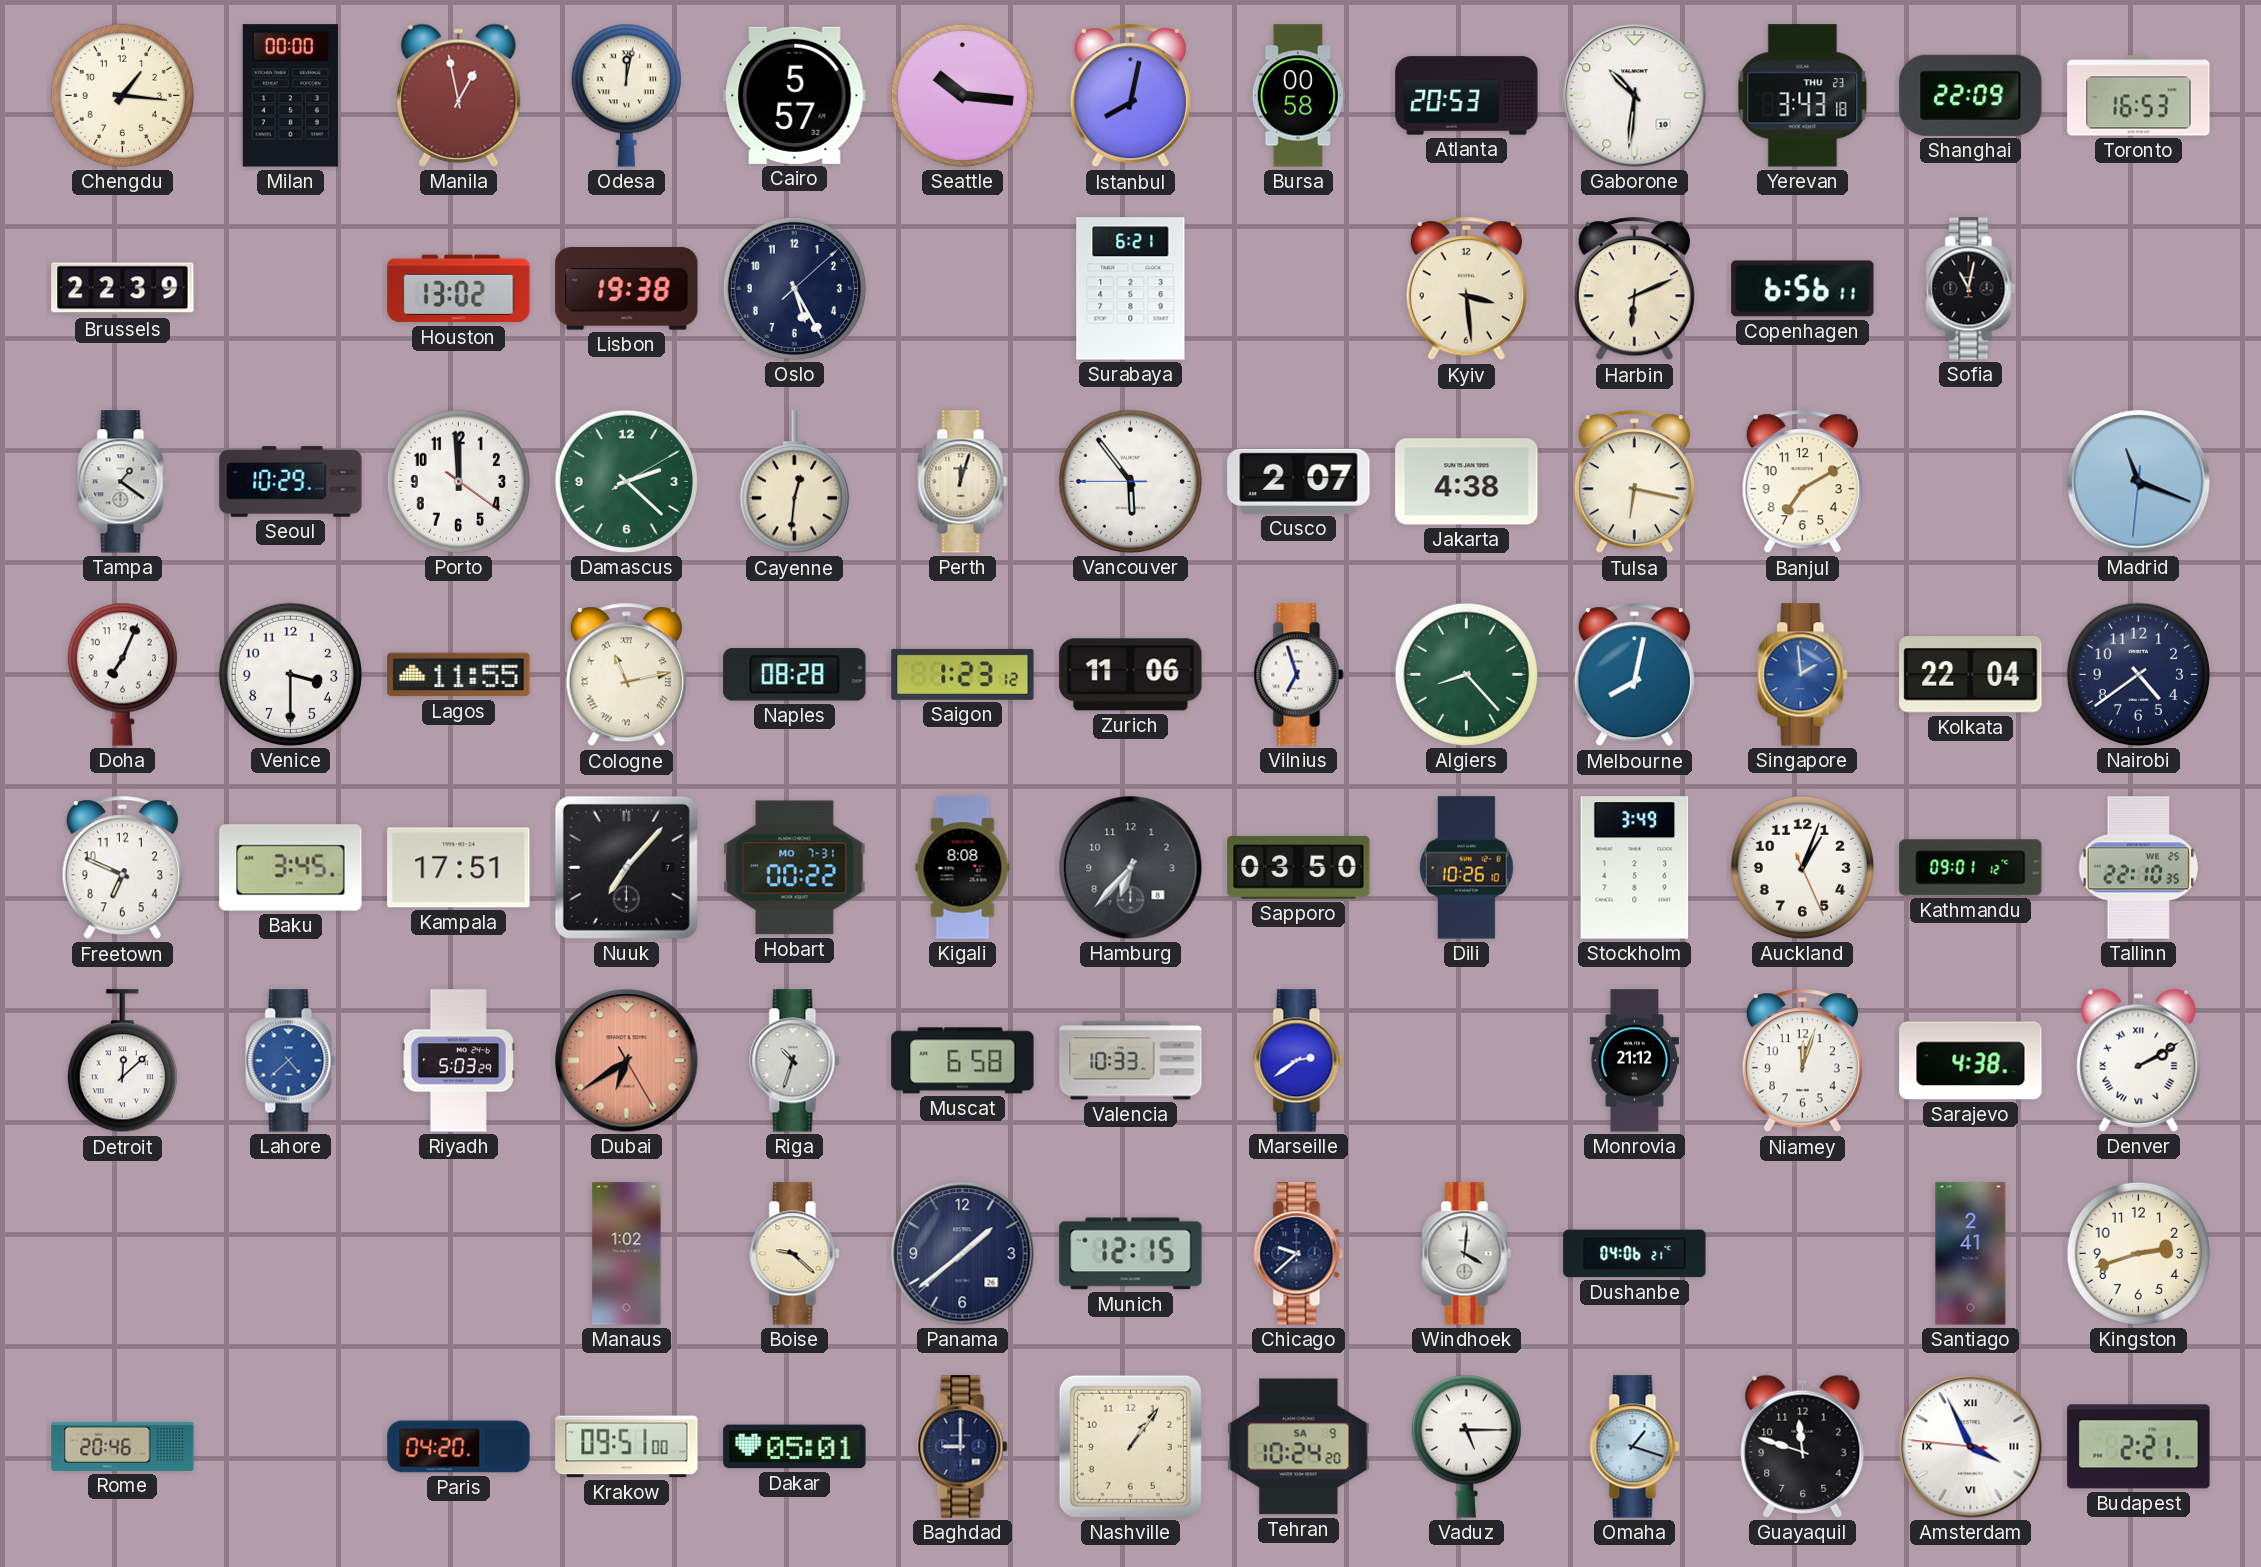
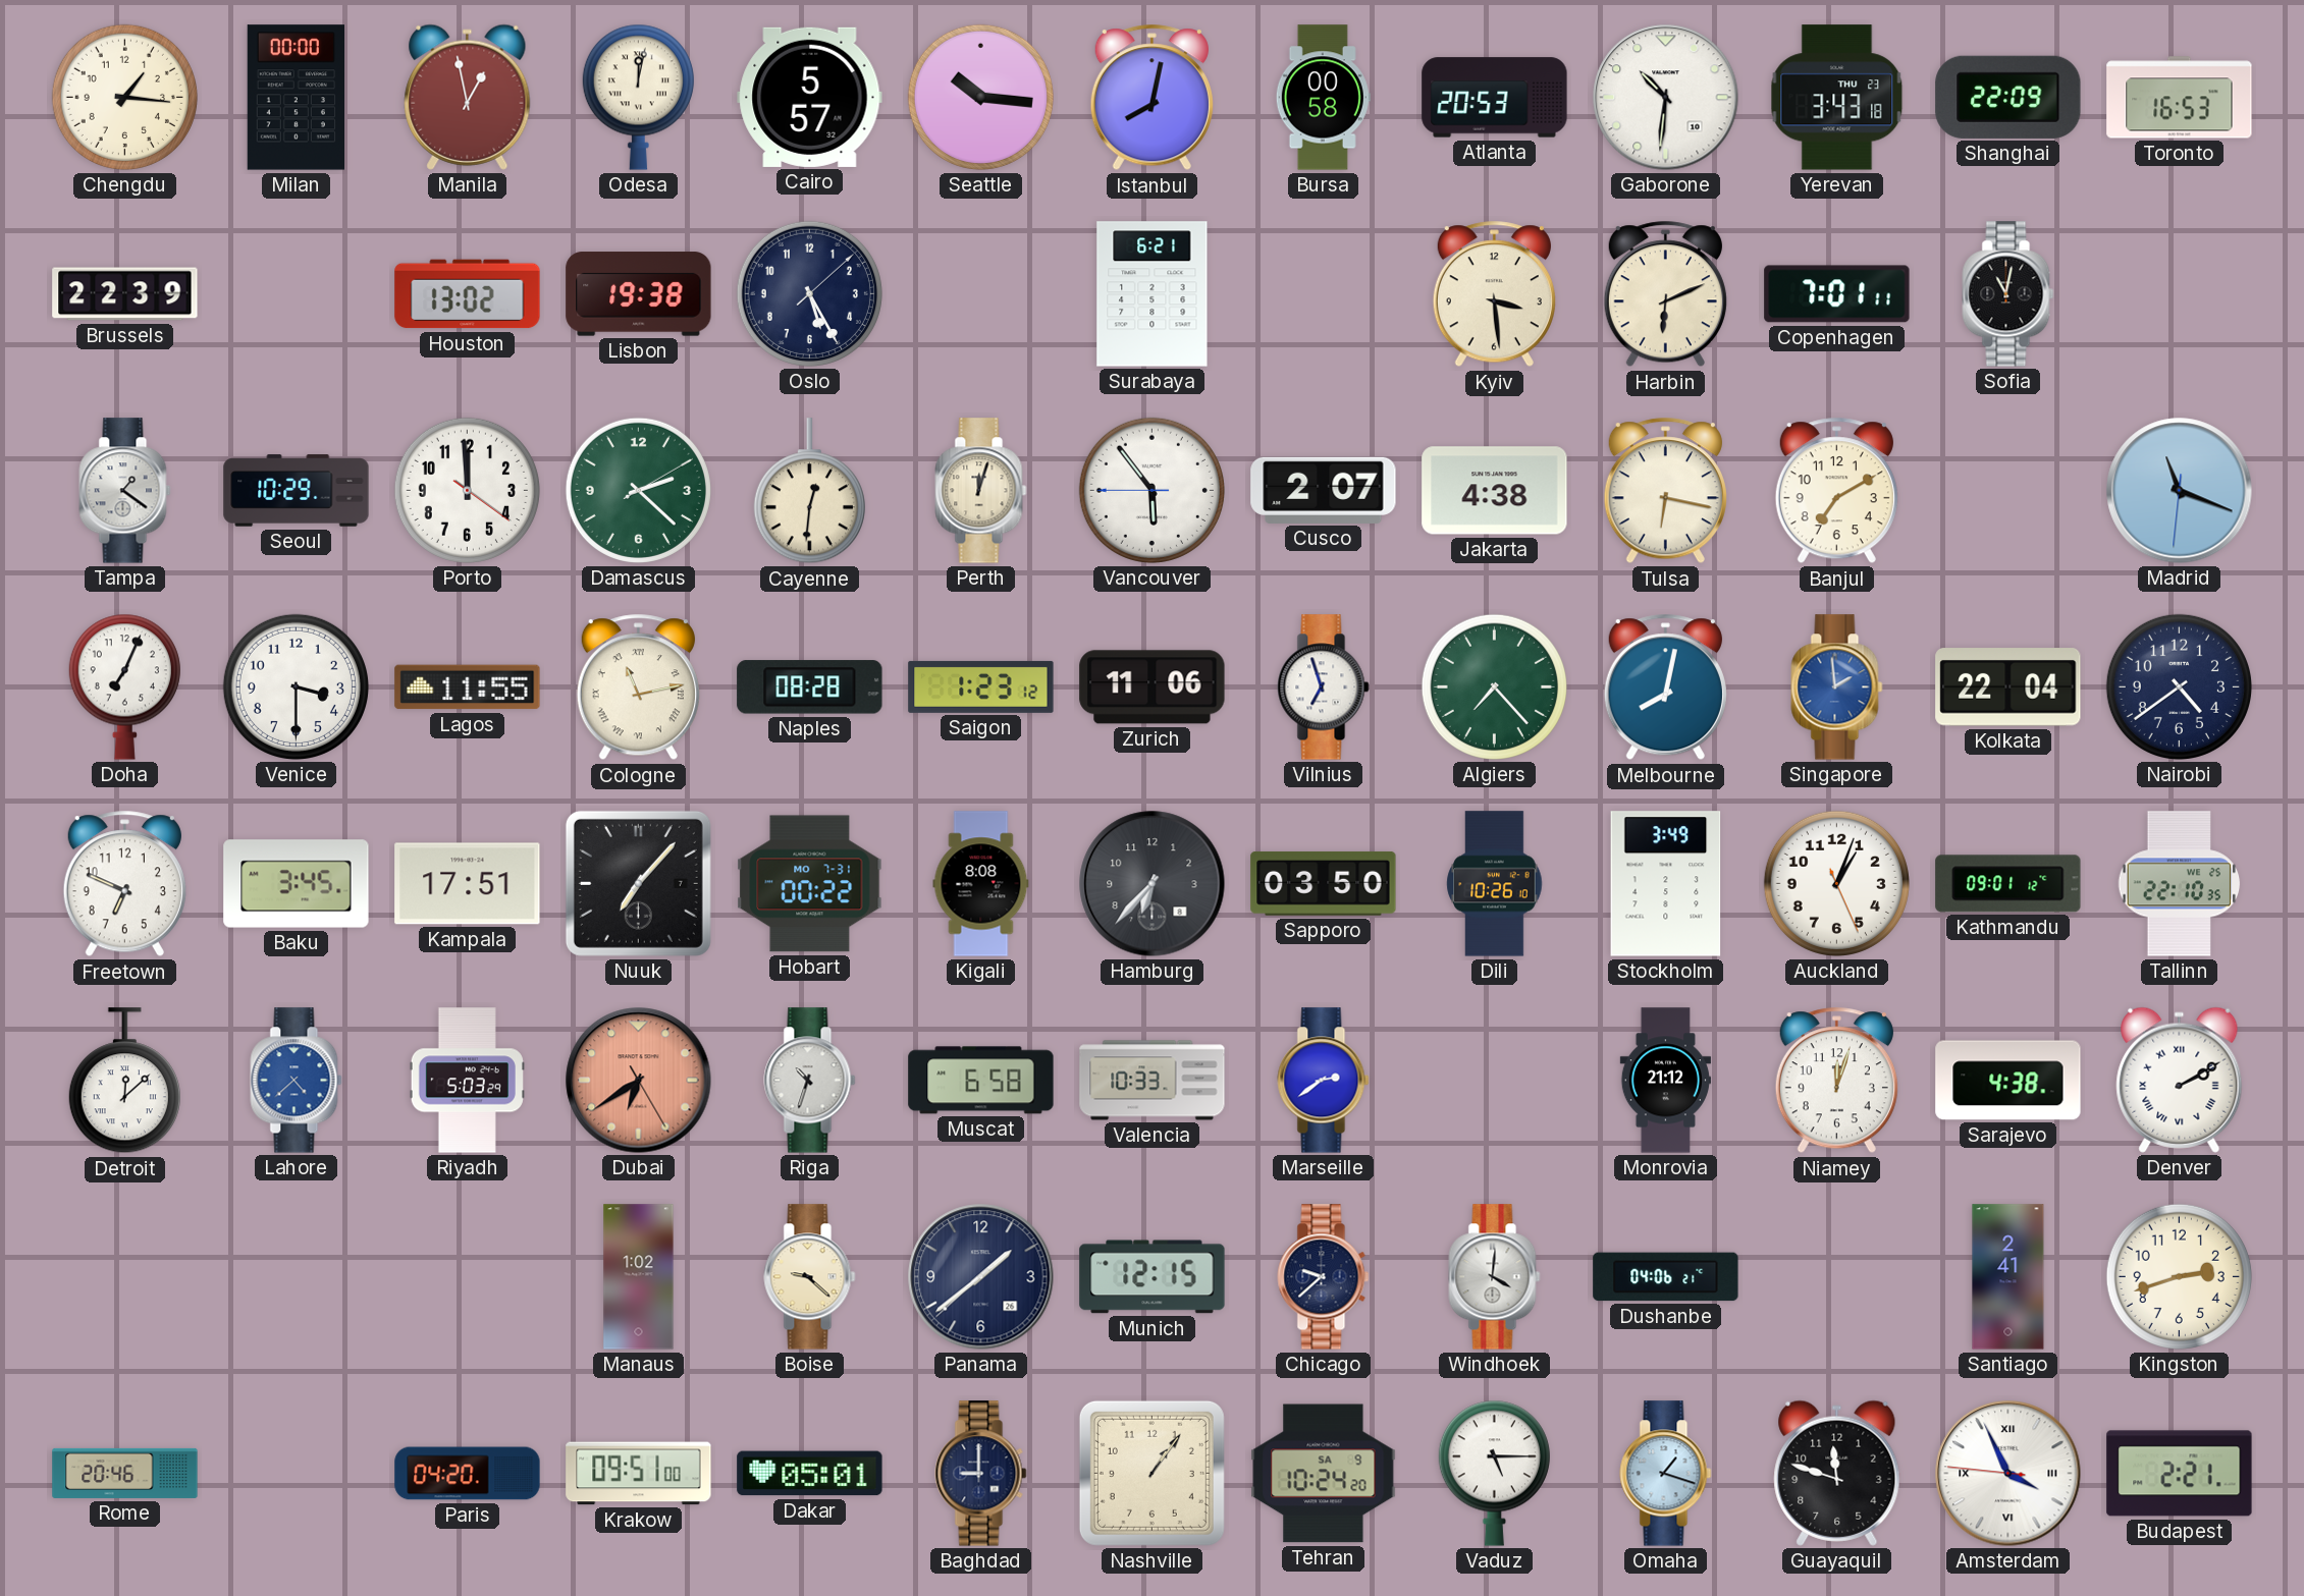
Copenhagen: 6:56 -> 7:01 (1837, 294)
Algiers: 8:23 -> 7:23 (1494, 686)
